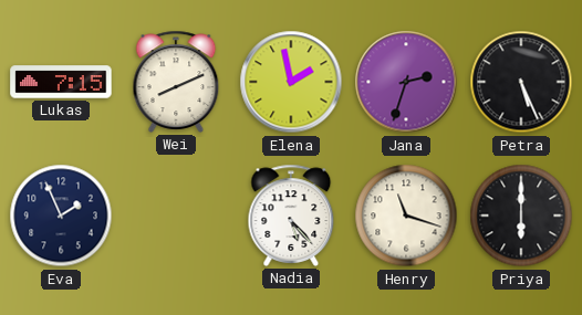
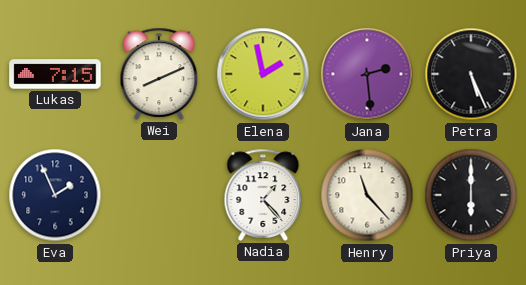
Jana: 2:33 -> 2:29 (367, 74)
Nadia: 5:23 -> 1:23 (263, 195)
Henry: 11:18 -> 11:23 (367, 195)
